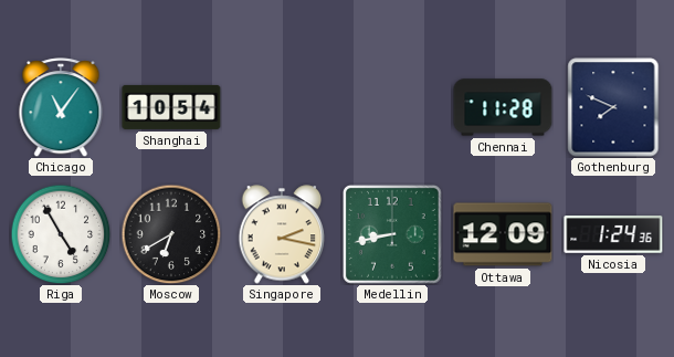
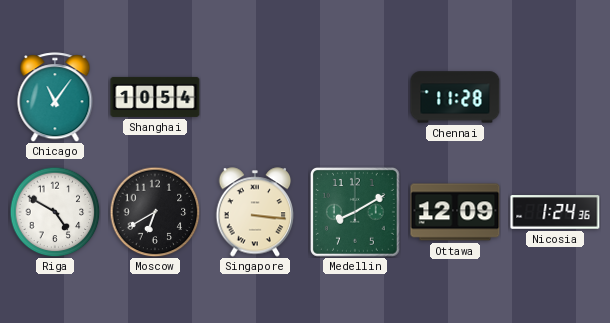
Gothenburg: 7:49 -> none (613, 107)
Riga: 4:55 -> 4:50 (55, 212)
Singapore: 2:17 -> 3:16 (255, 212)
Medellin: 8:43 -> 8:10 (355, 212)
